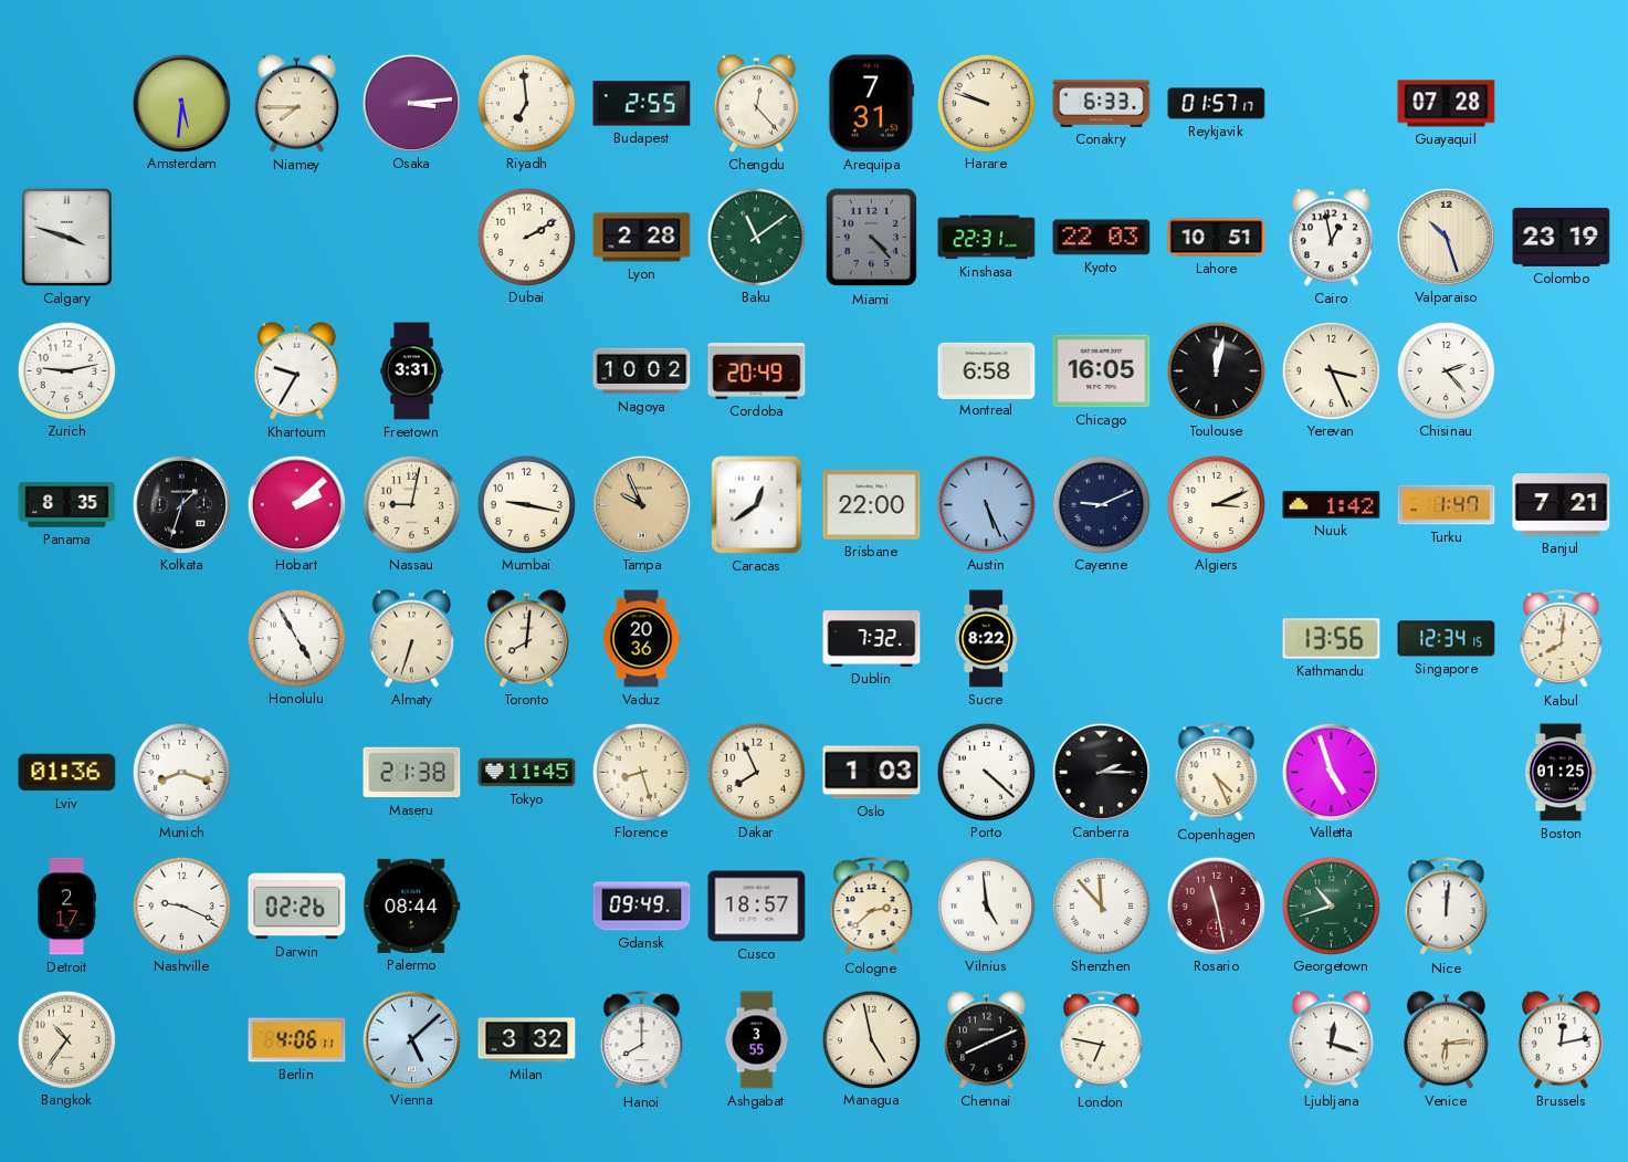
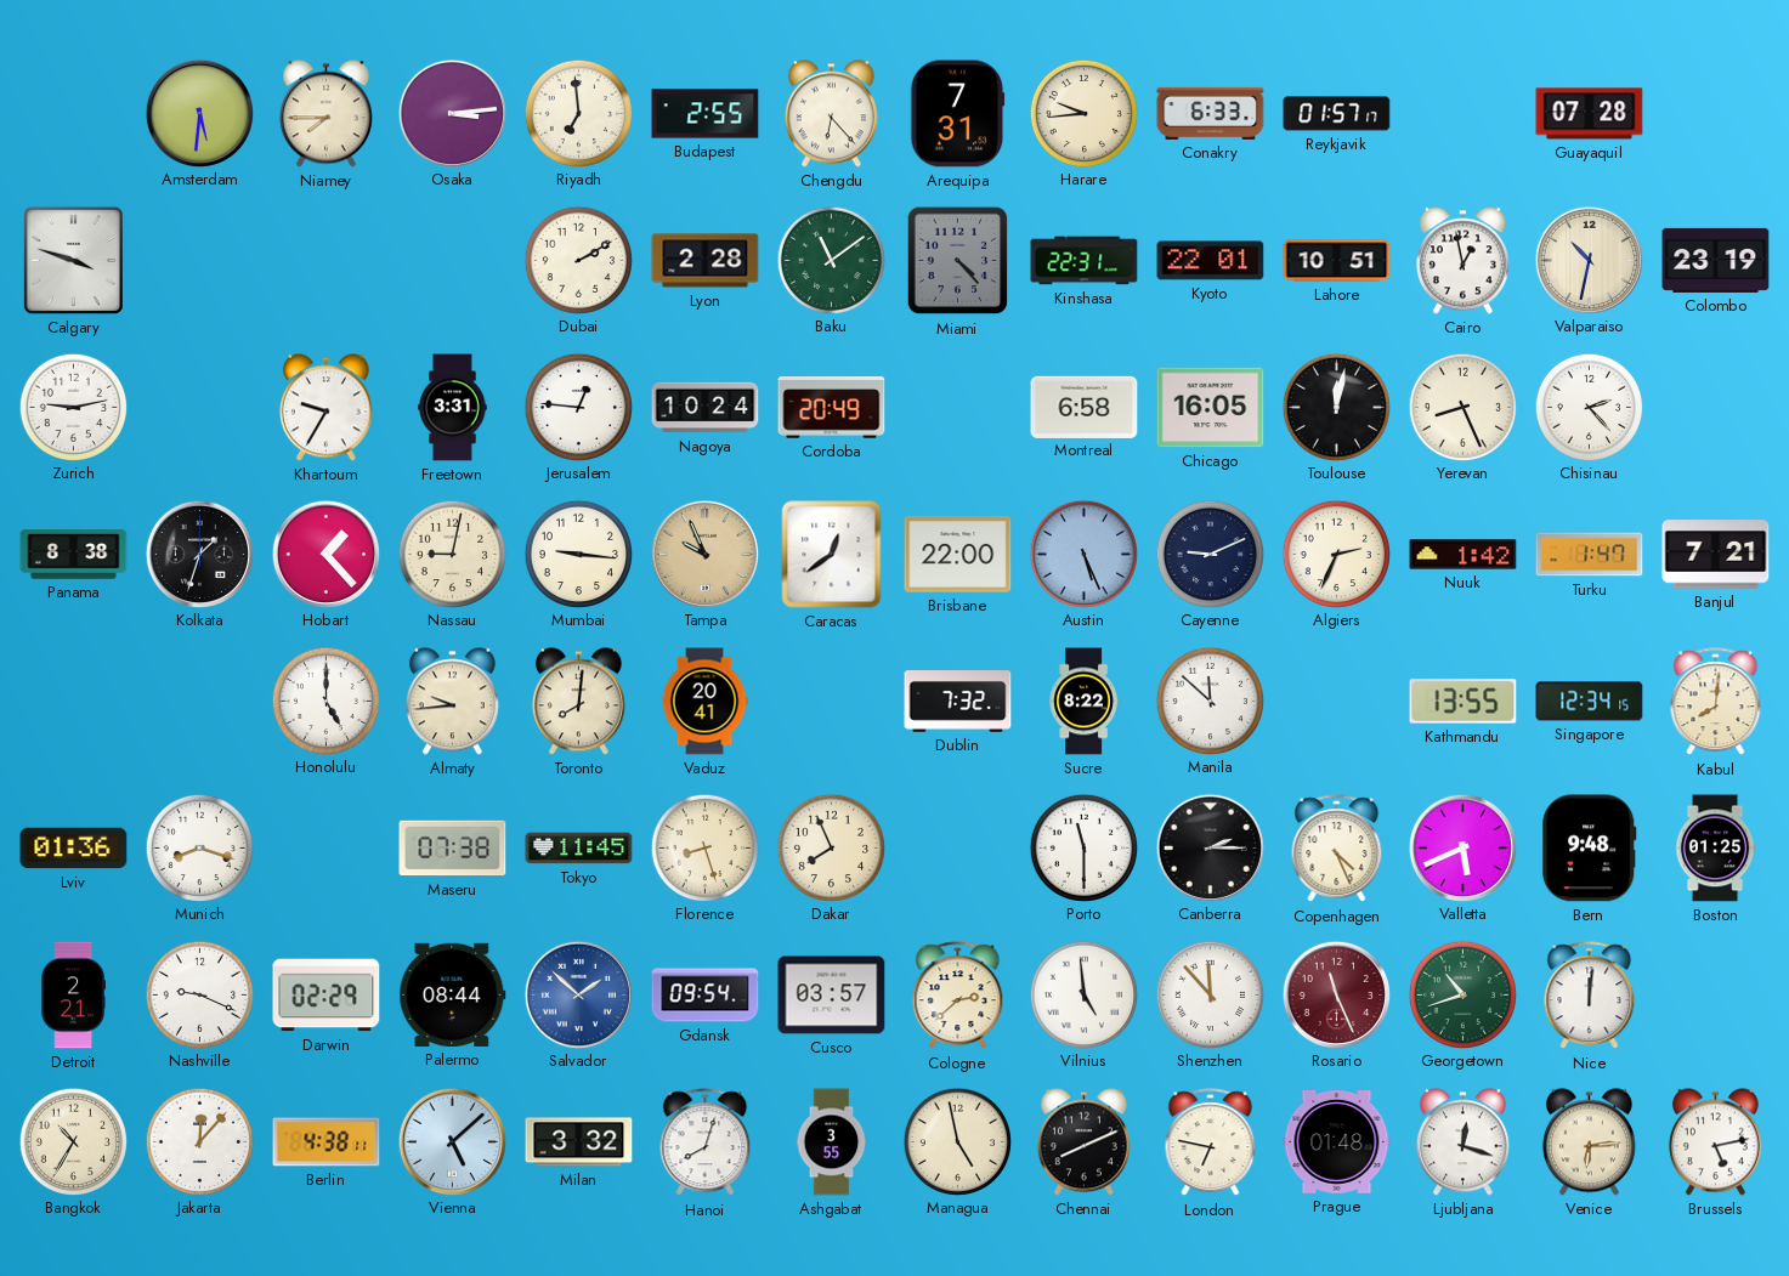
Chengdu: 12:23 -> 6:23 (831, 114)
Harare: 9:48 -> 9:44 (1083, 113)
Kyoto: 22:03 -> 22:01 (1211, 261)
Valparaiso: 10:27 -> 10:32 (1589, 260)
Jerusalem: none -> 12:46 (578, 407)
Nagoya: 10:02 -> 10:24 (706, 408)
Yerevan: 3:26 -> 8:26 (1462, 407)
Panama: 8:35 -> 8:38 (74, 555)
Hobart: 2:08 -> 1:23 (325, 554)
Mumbai: 9:17 -> 9:16 (578, 554)
Algiers: 3:11 -> 2:34 (1336, 554)
Honolulu: 4:55 -> 5:00 (325, 701)
Almaty: 6:33 -> 9:44 (452, 702)
Vaduz: 20:36 -> 20:41 (704, 702)
Manila: none -> 11:52 (1210, 701)
Kathmandu: 13:56 -> 13:55 (1464, 702)
Maseru: 21:38 -> 07:38 (453, 849)
Oslo: 1:03 -> none (872, 773)
Porto: 4:22 -> 11:30 (1083, 847)
Valletta: 4:57 -> 5:41 (1462, 847)
Bern: none -> 9:48 (1590, 849)
Detroit: 2:17 -> 2:21 (73, 996)
Darwin: 02:26 -> 02:29 (327, 996)
Salvador: none -> 1:52 (578, 994)
Gdansk: 09:49 -> 09:54 (706, 996)
Cusco: 18:57 -> 03:57 (832, 996)
Rosario: 11:28 -> 11:26 (1336, 994)
Bangkok: 10:36 -> 10:35 (73, 1141)
Jakarta: none -> 12:07 (199, 1141)
Berlin: 4:06 -> 4:38 (327, 1142)
Hanoi: 8:00 -> 8:03 (706, 1142)
Prague: none -> 01:48 (1337, 1142)
Brussels: 12:13 -> 5:13 (1715, 1142)
